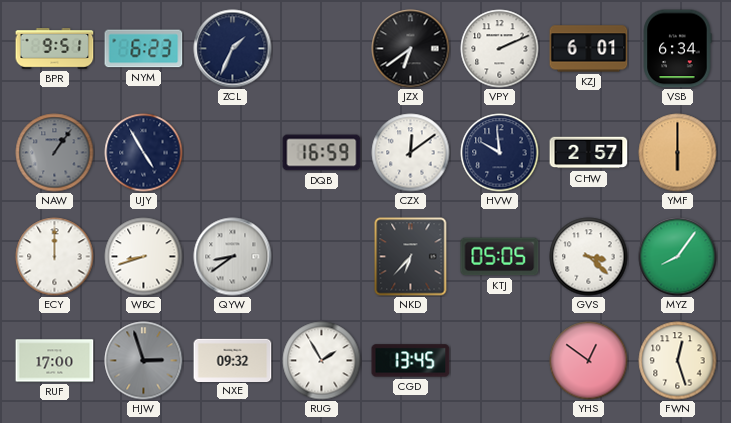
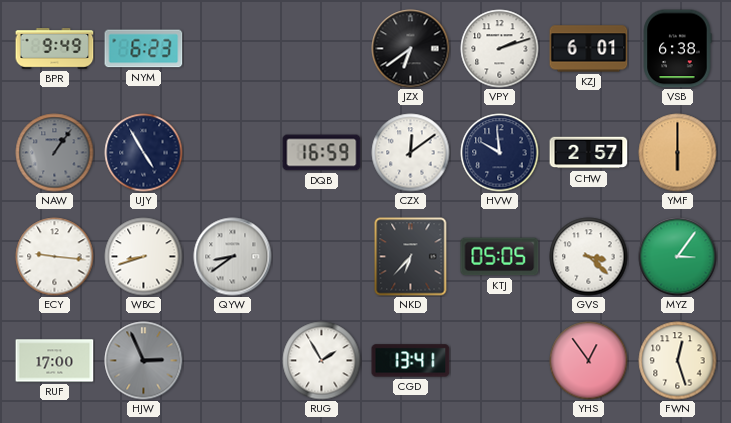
BPR: 9:51 -> 9:49 (55, 49)
ZCL: 1:34 -> none (233, 49)
VPY: 2:11 -> 2:12 (500, 49)
VSB: 6:34 -> 6:38 (677, 49)
ECY: 12:00 -> 9:16 (55, 257)
MYZ: 8:06 -> 3:06 (678, 257)
HJW: 2:57 -> 2:56 (144, 361)
NXE: 09:32 -> none (233, 360)
CGD: 13:45 -> 13:41 (411, 361)
YHS: 12:51 -> 12:54 (589, 361)
